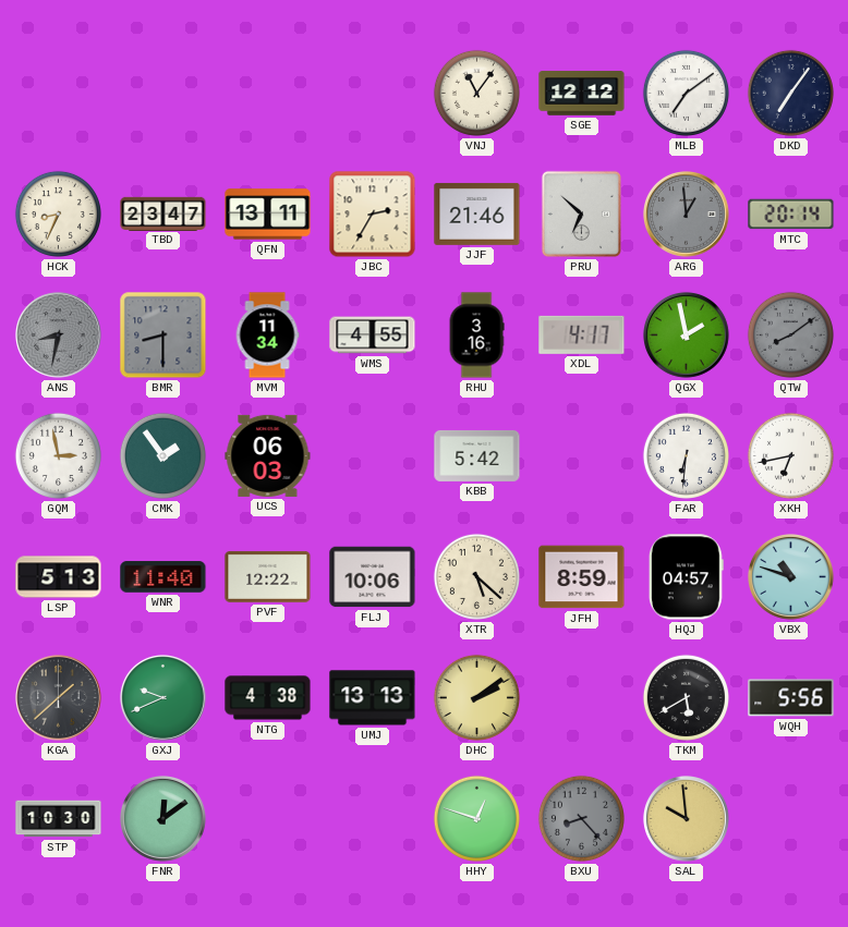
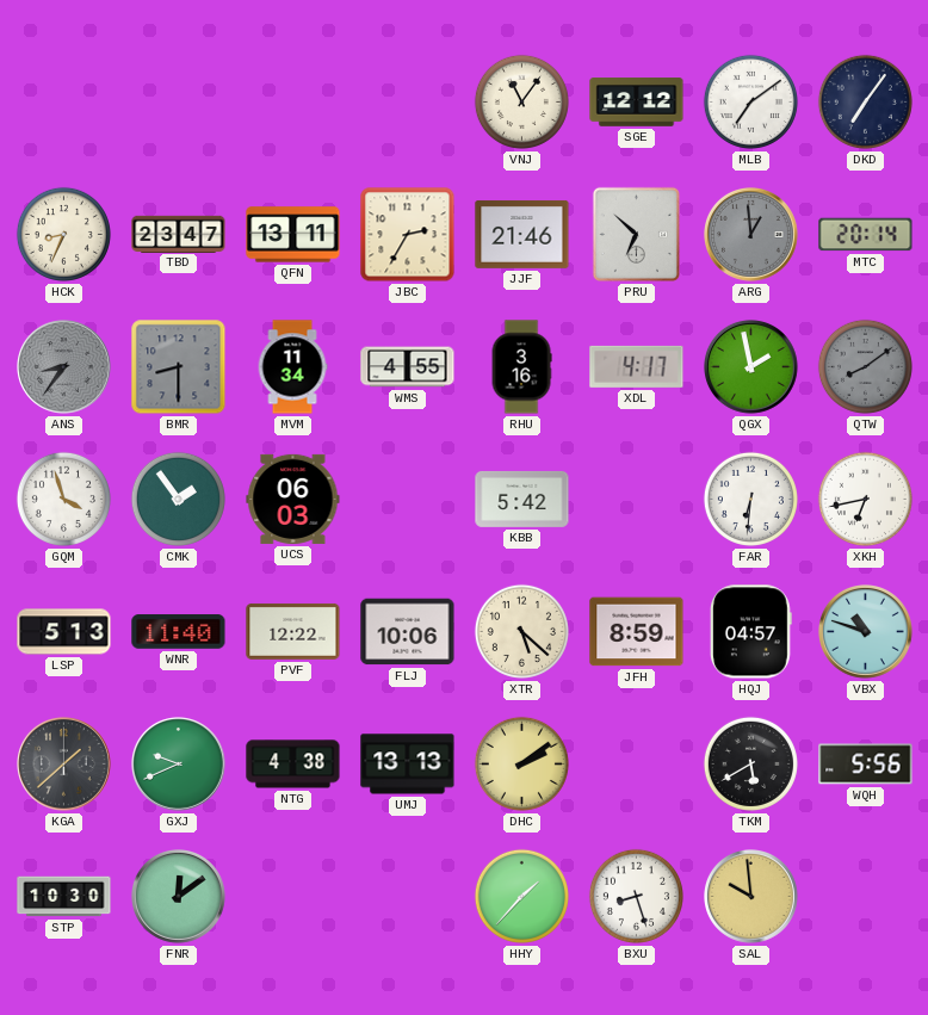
ANS: 8:32 -> 8:36 (64, 367)
GQM: 2:58 -> 3:57 (63, 499)
HHY: 12:48 -> 1:37 (521, 896)
BXU: 8:23 -> 8:27 (636, 896)
BXU dial: grey -> white (636, 896)
